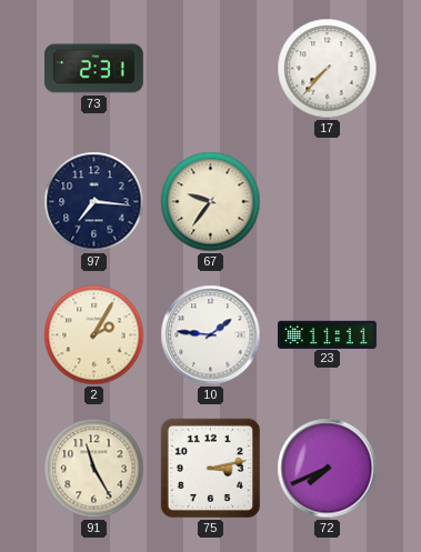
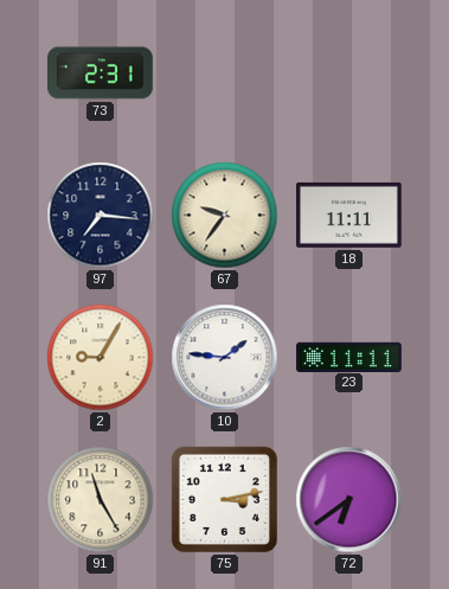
17: 7:37 -> none (328, 69)
18: none -> 11:11 (349, 215)
2: 2:05 -> 9:05 (101, 358)
72: 7:41 -> 6:39 (349, 500)
